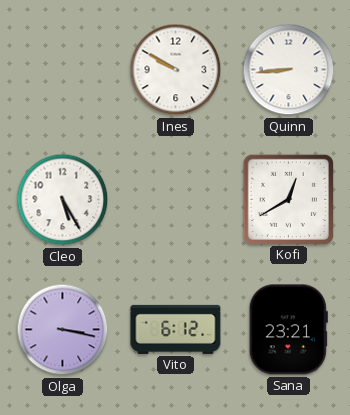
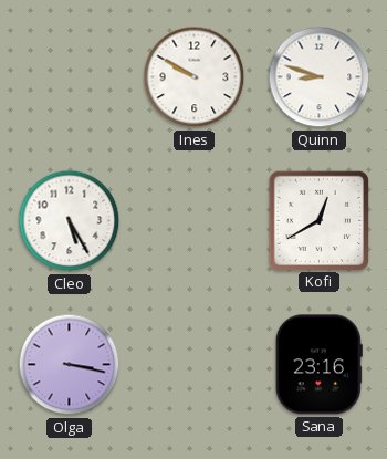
Quinn: 8:44 -> 8:48 (320, 77)
Vito: 6:12 -> none (176, 329)
Sana: 23:21 -> 23:16 (318, 365)
